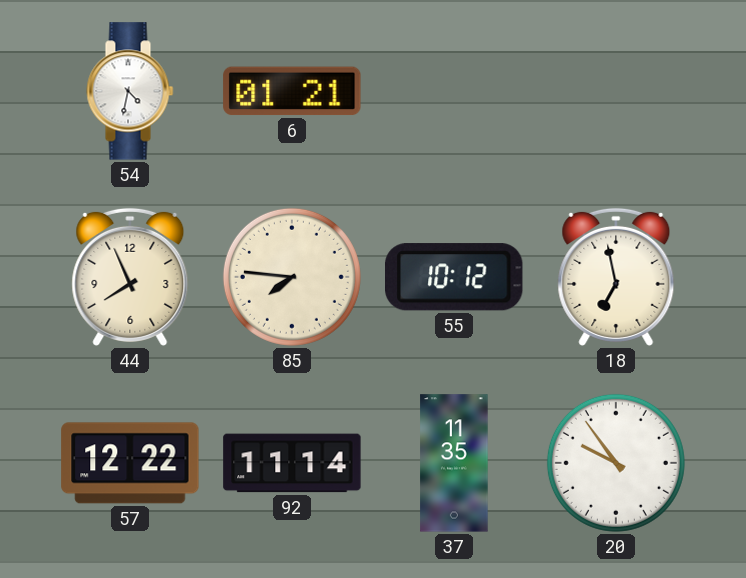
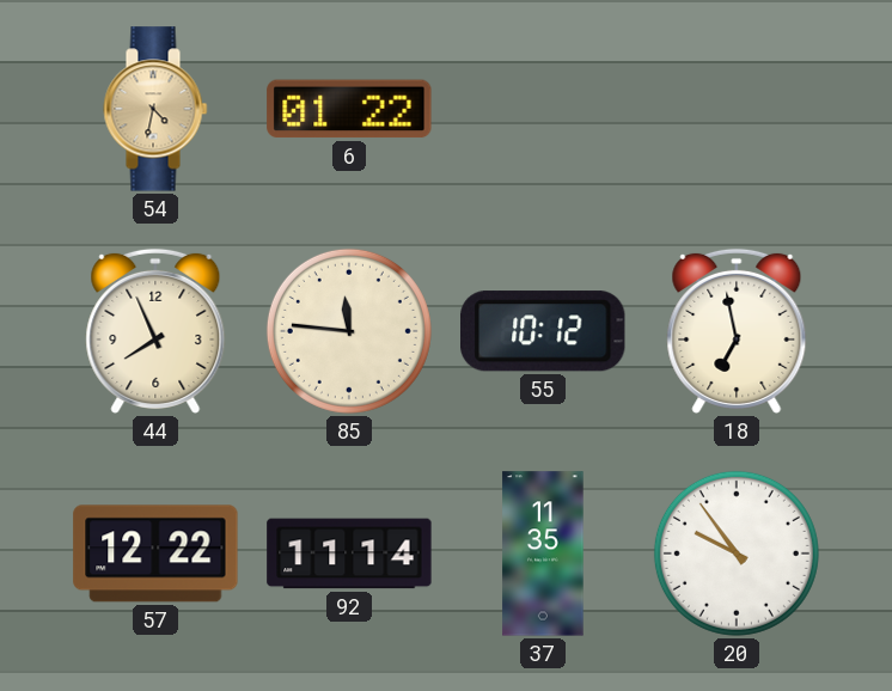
54 dial: white -> champagne (155, 109)
6: 01:21 -> 01:22 (349, 109)
85: 7:46 -> 11:46 (349, 331)
